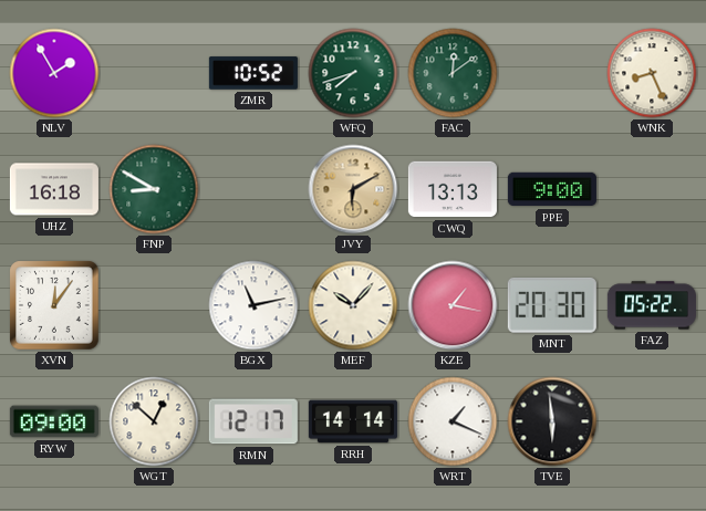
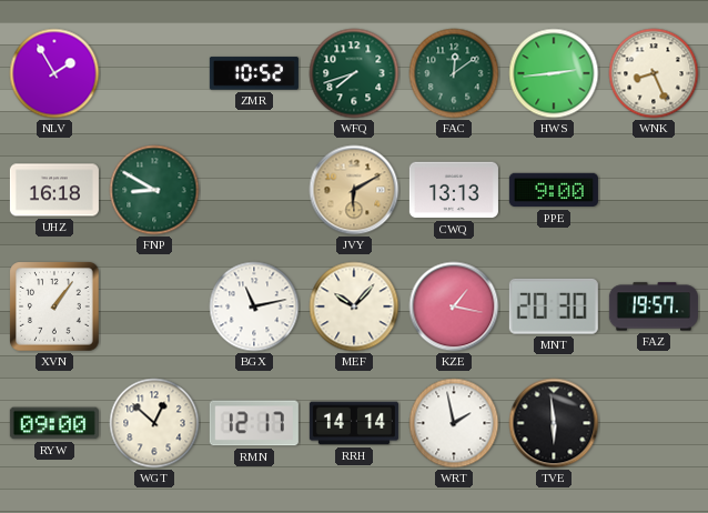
HWS: none -> 2:44 (554, 73)
XVN: 12:06 -> 1:06 (54, 306)
FAZ: 05:22 -> 19:57 (654, 306)
WRT: 1:19 -> 1:58 (454, 423)
